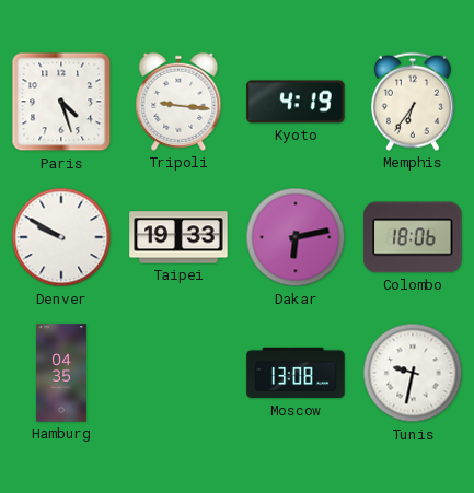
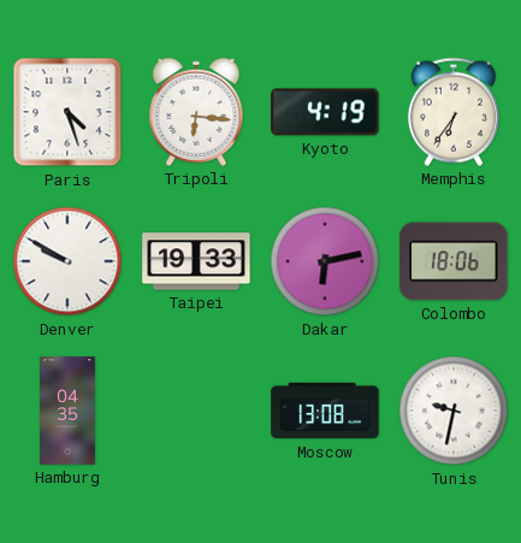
Tripoli: 9:16 -> 6:16 (196, 112)
